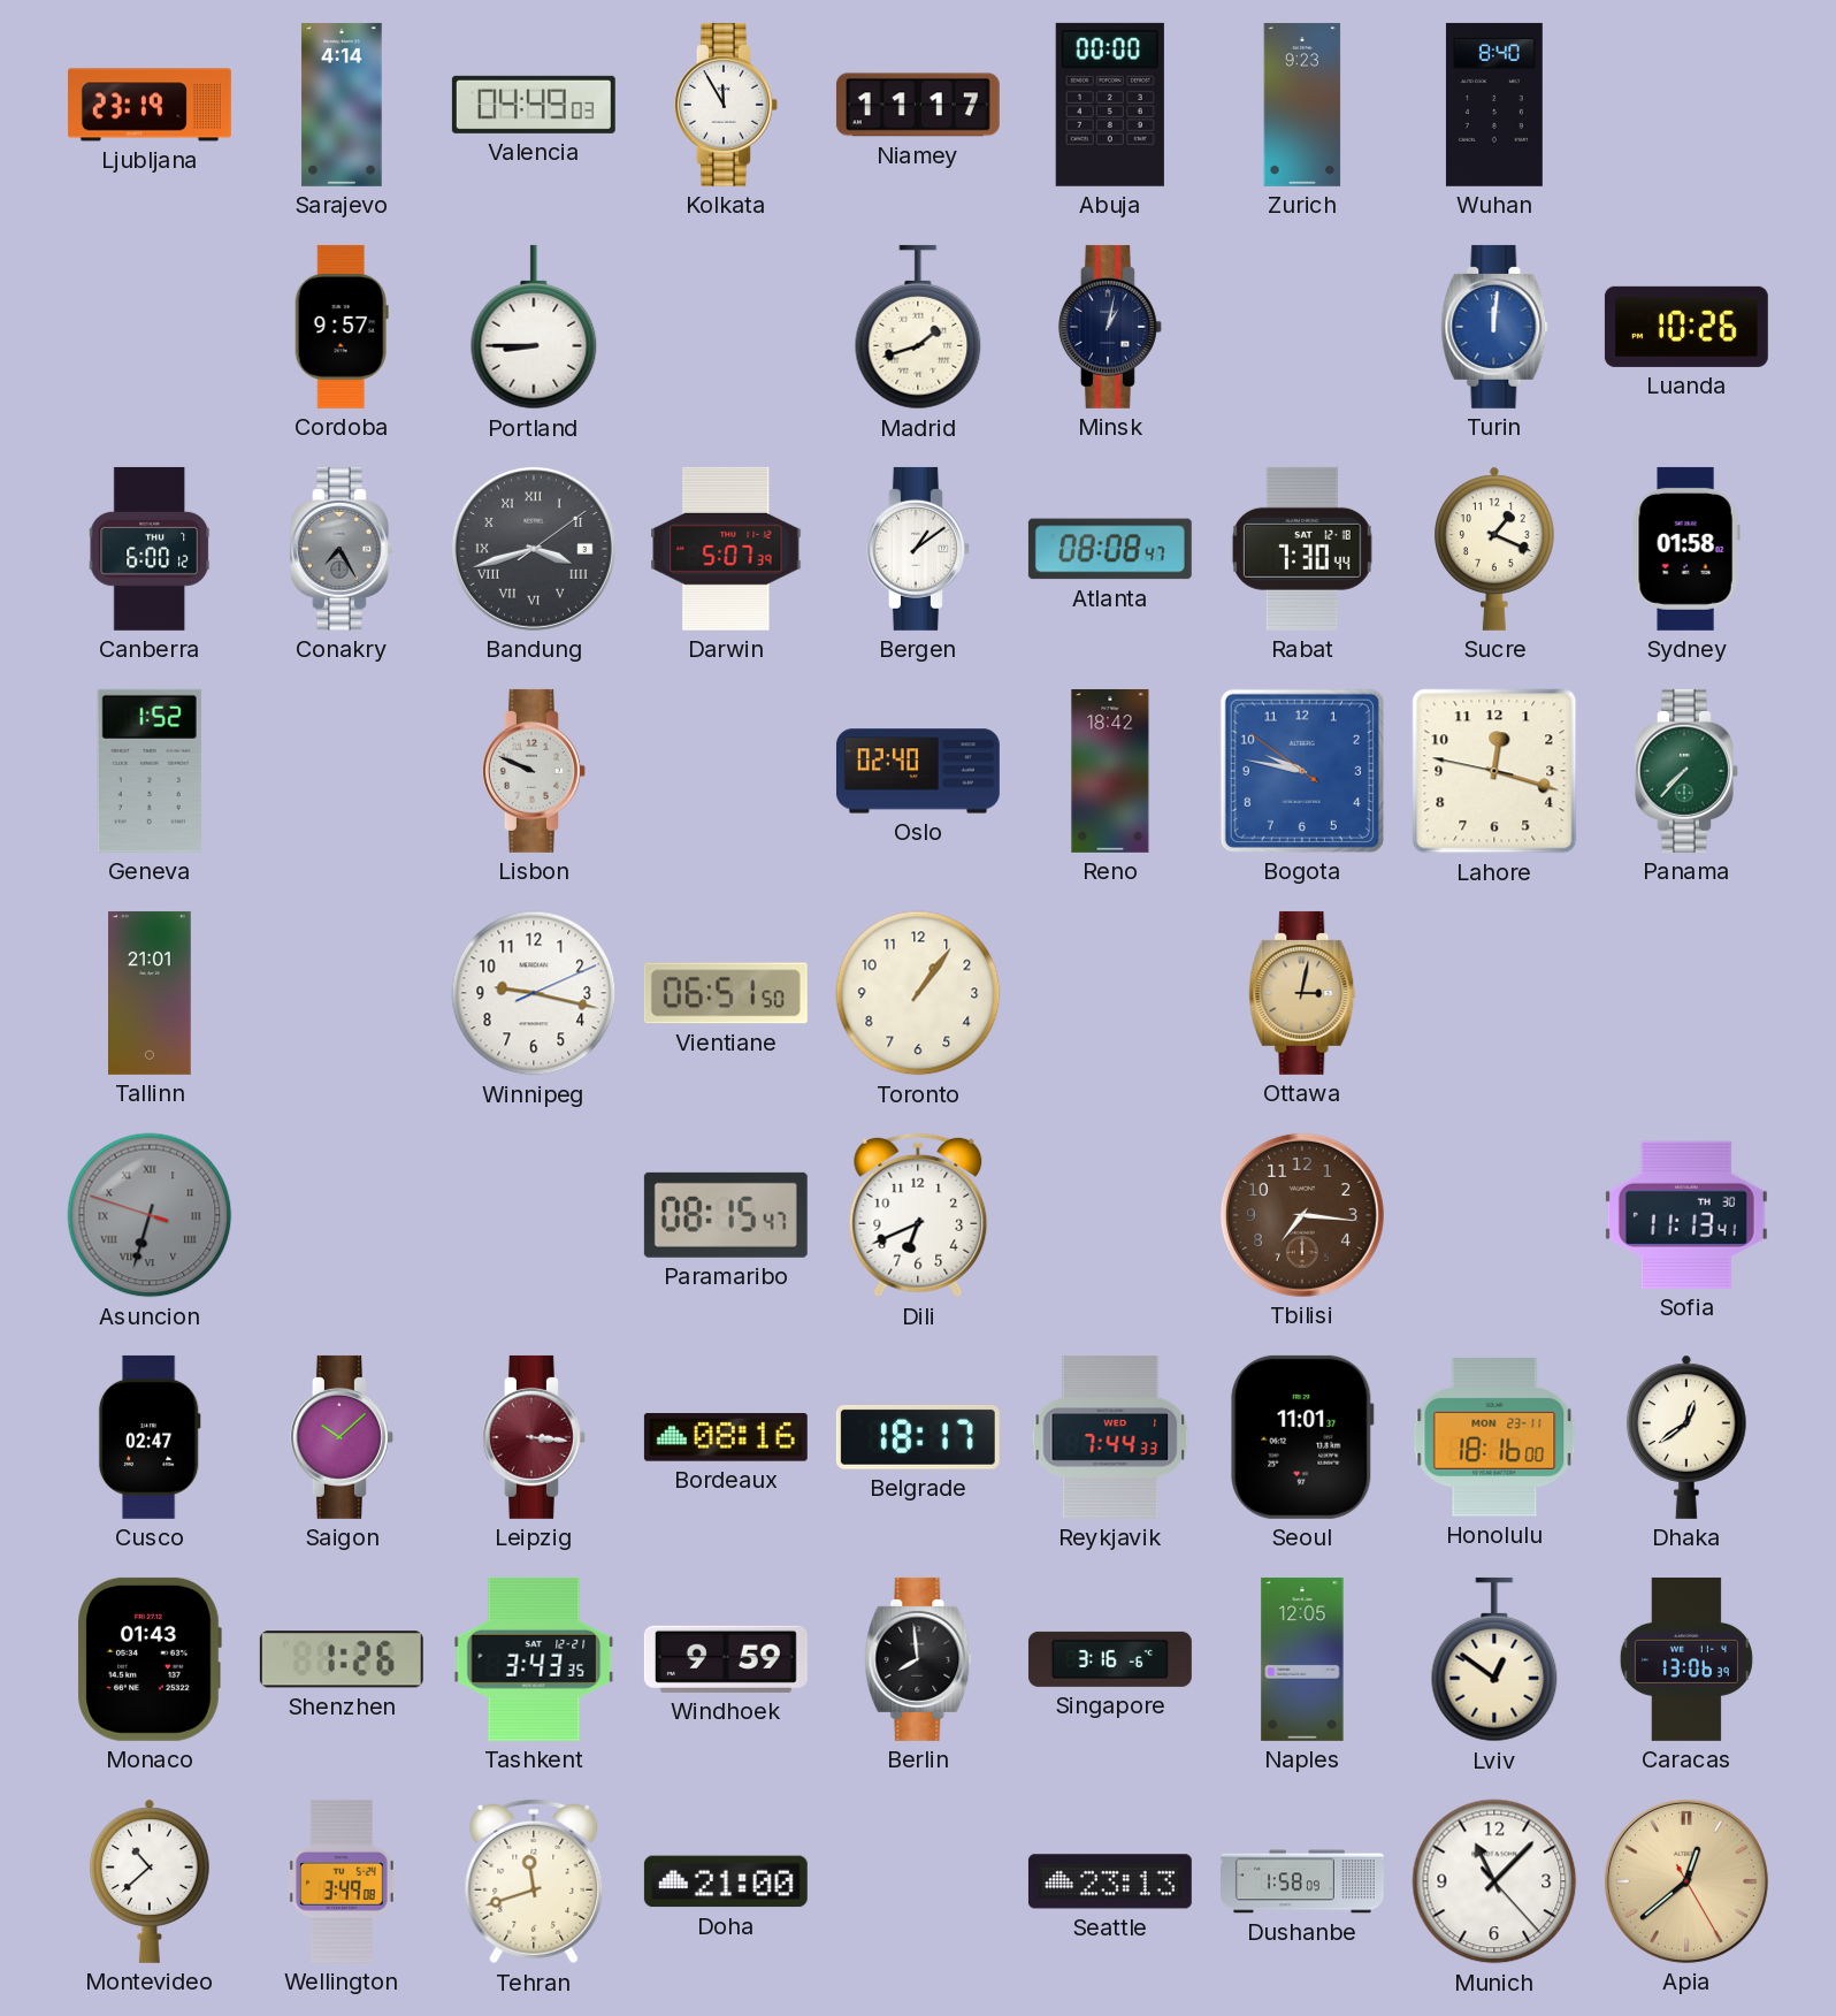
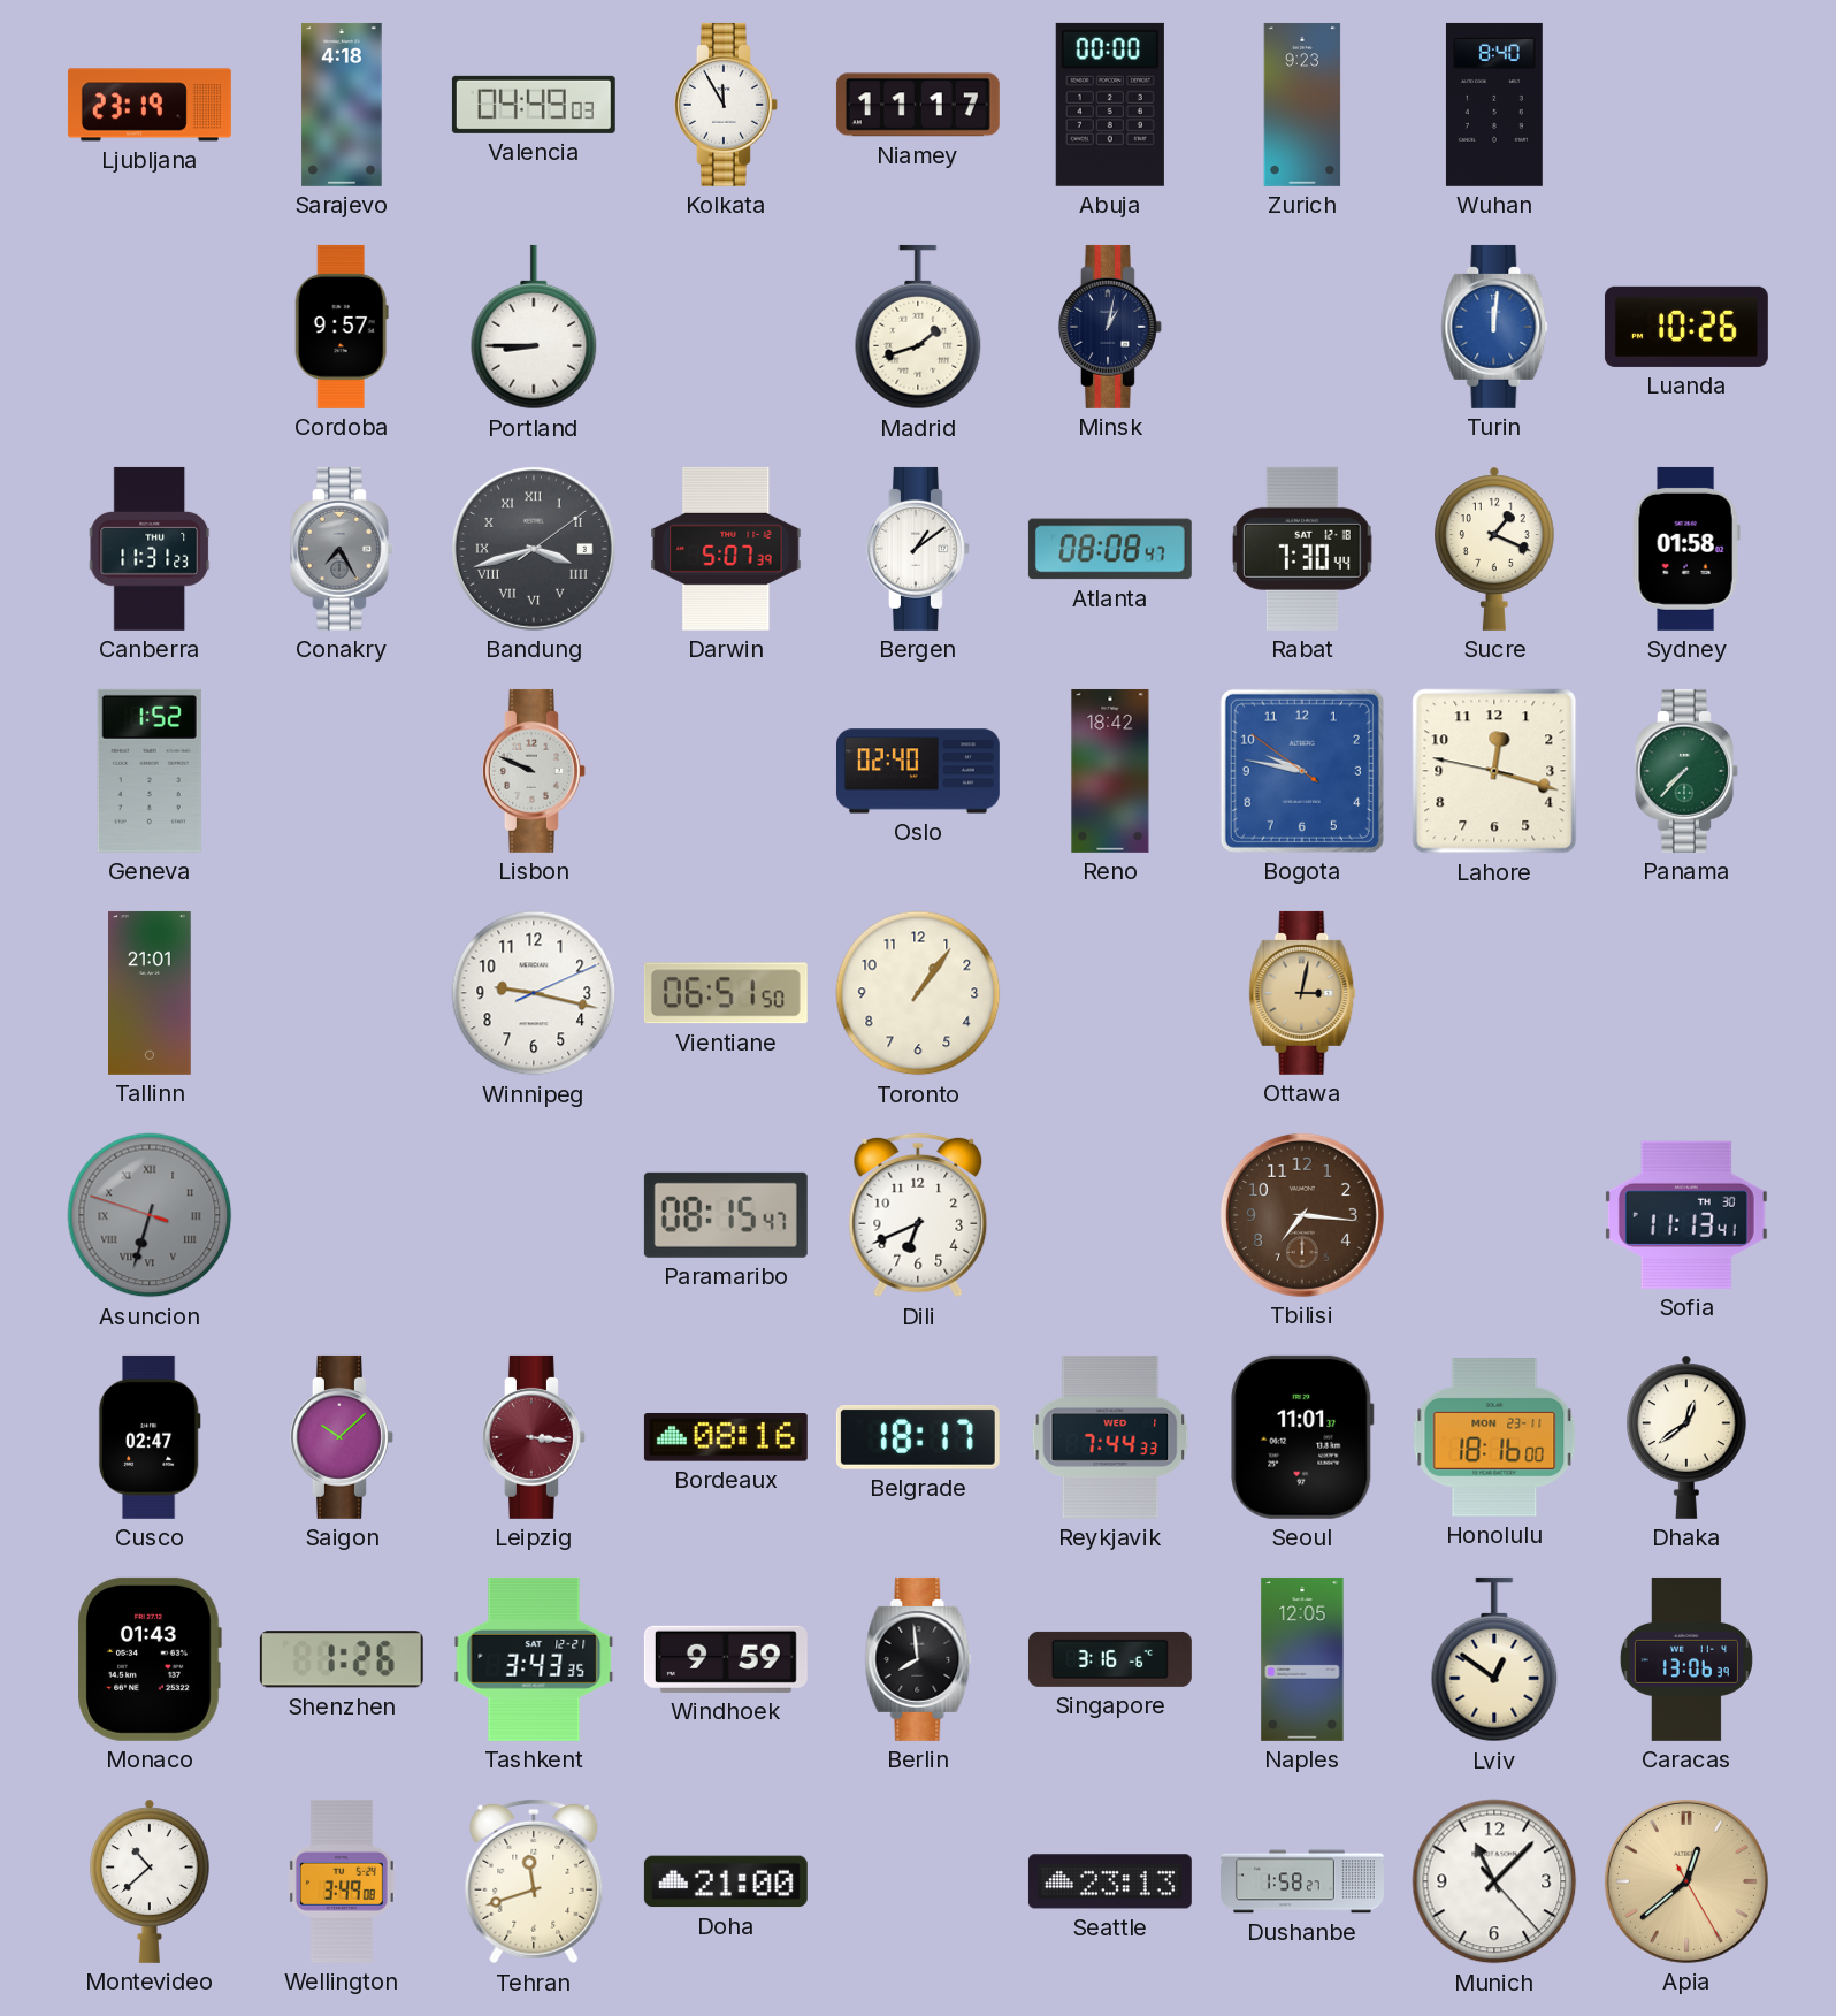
Sarajevo: 4:14 -> 4:18 (342, 105)
Canberra: 6:00 -> 11:31 (150, 549)
Dushanbe: 1:58:09 -> 1:58:27 (1303, 1881)
